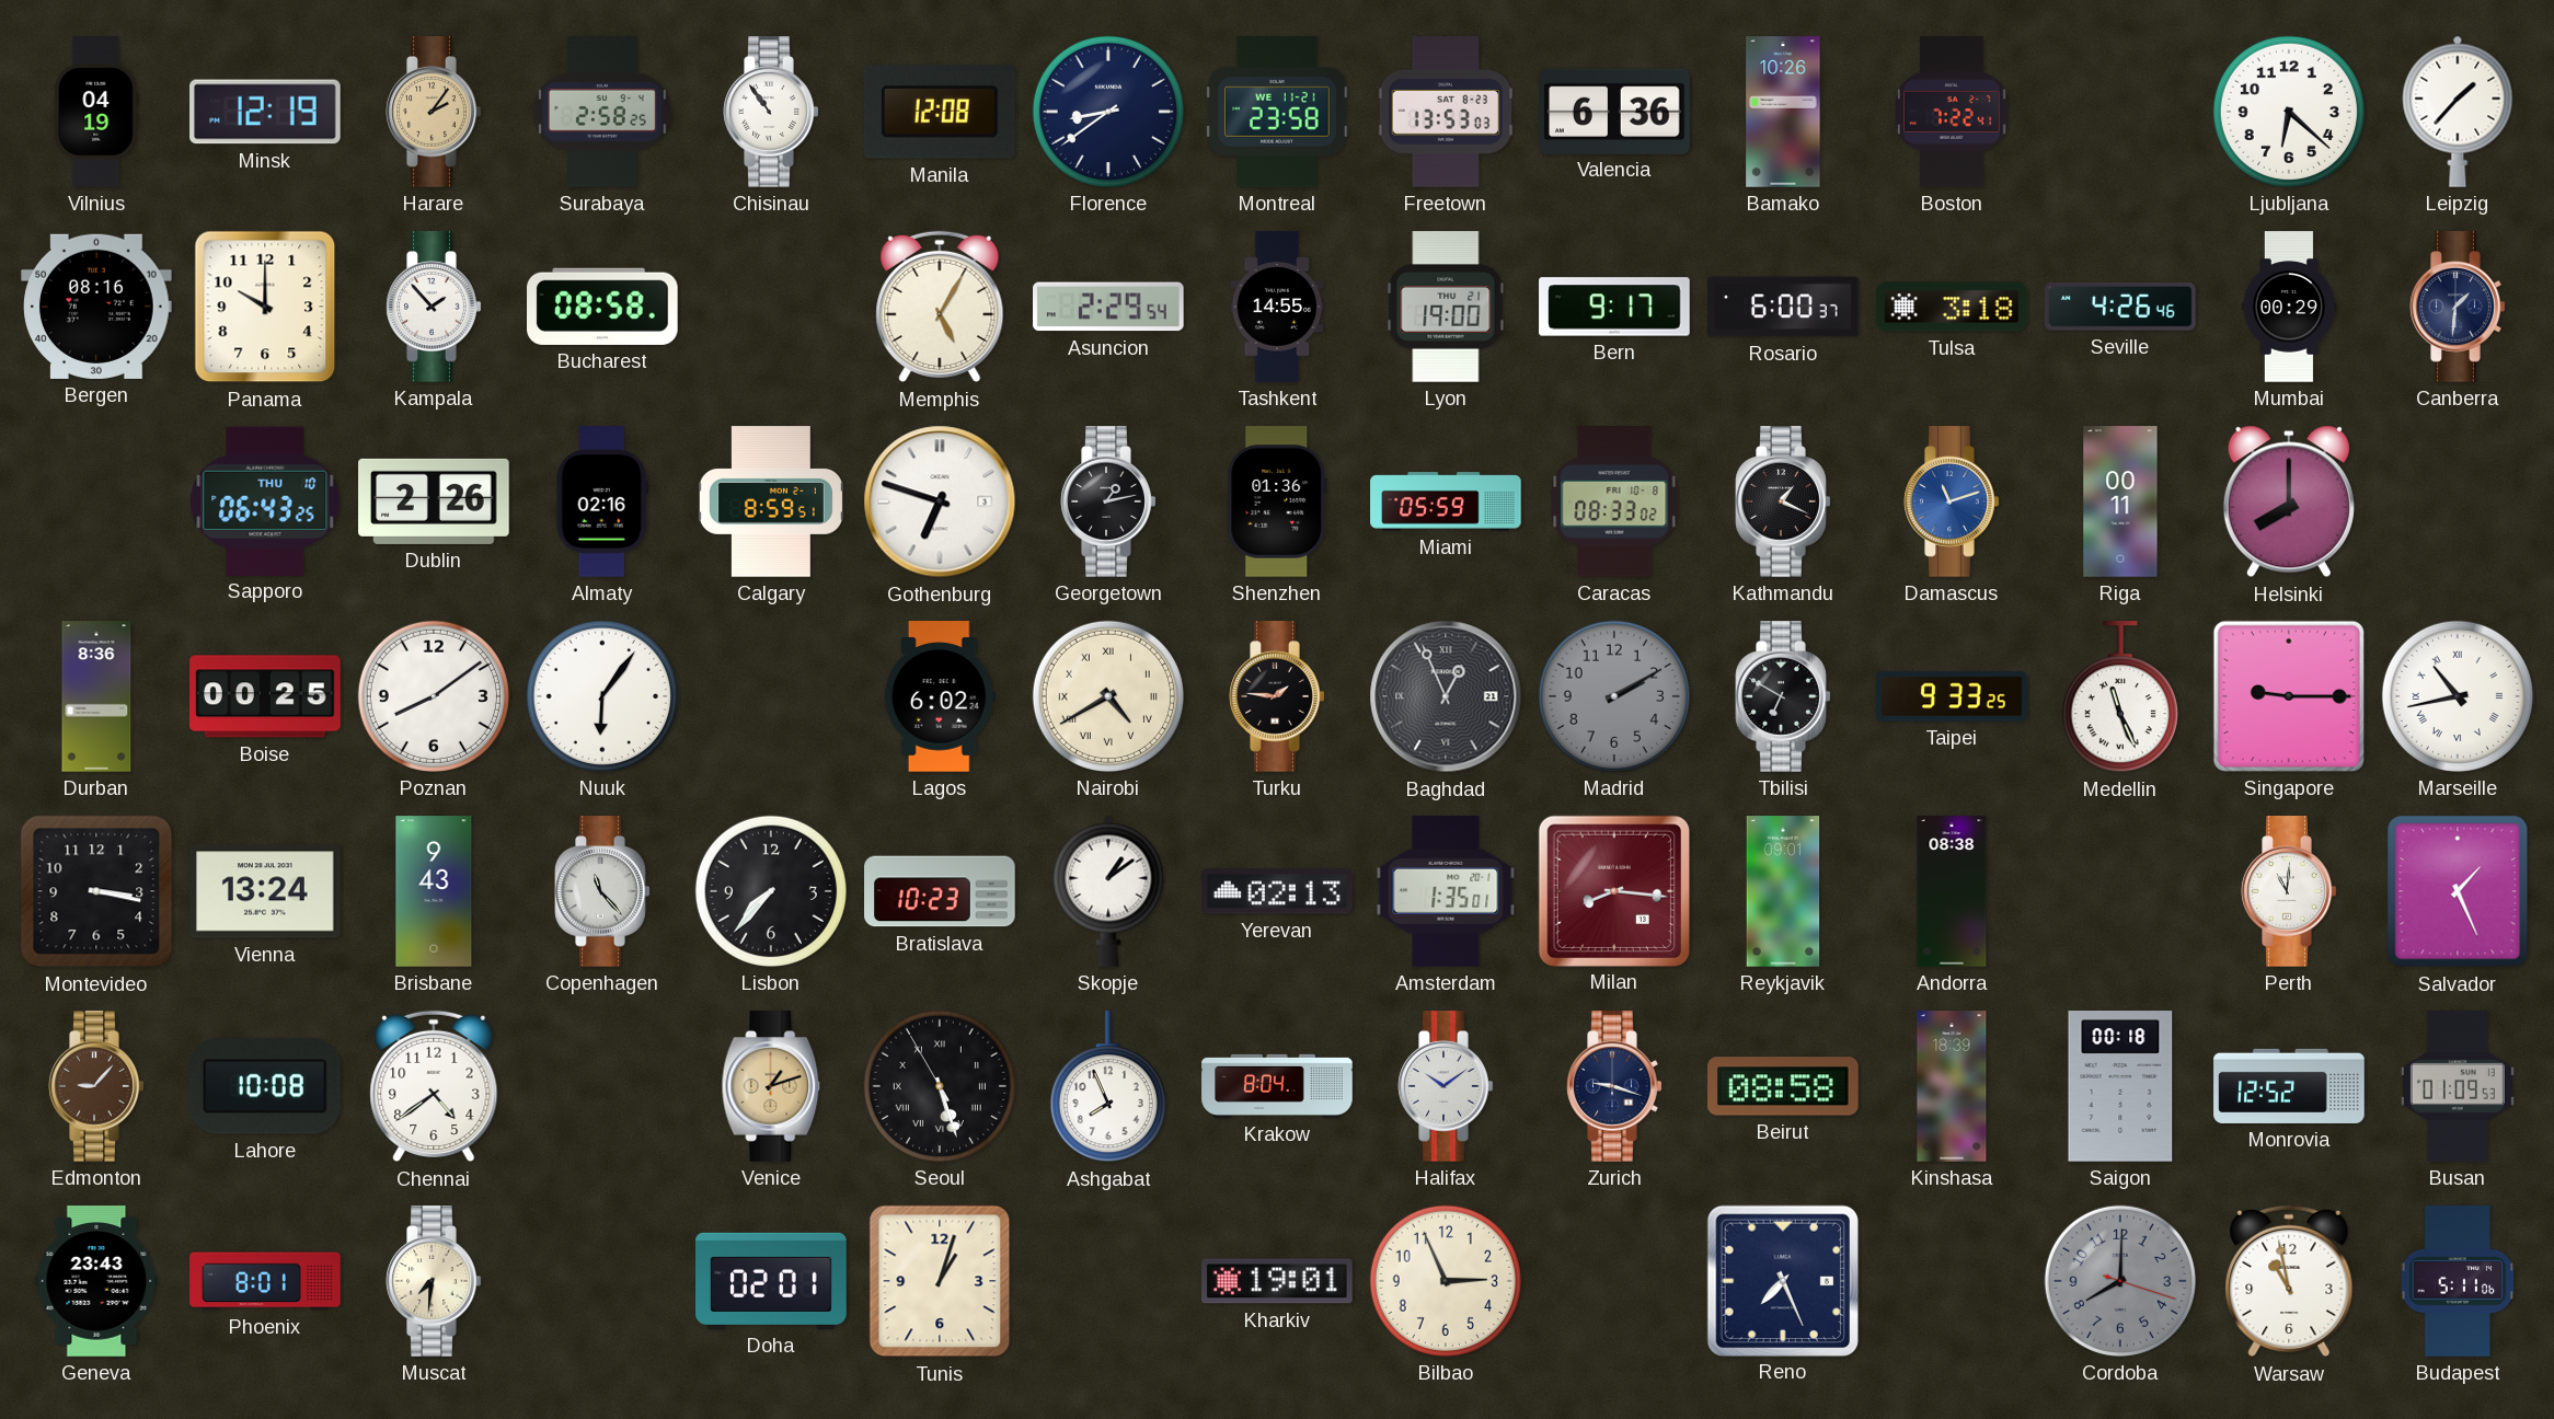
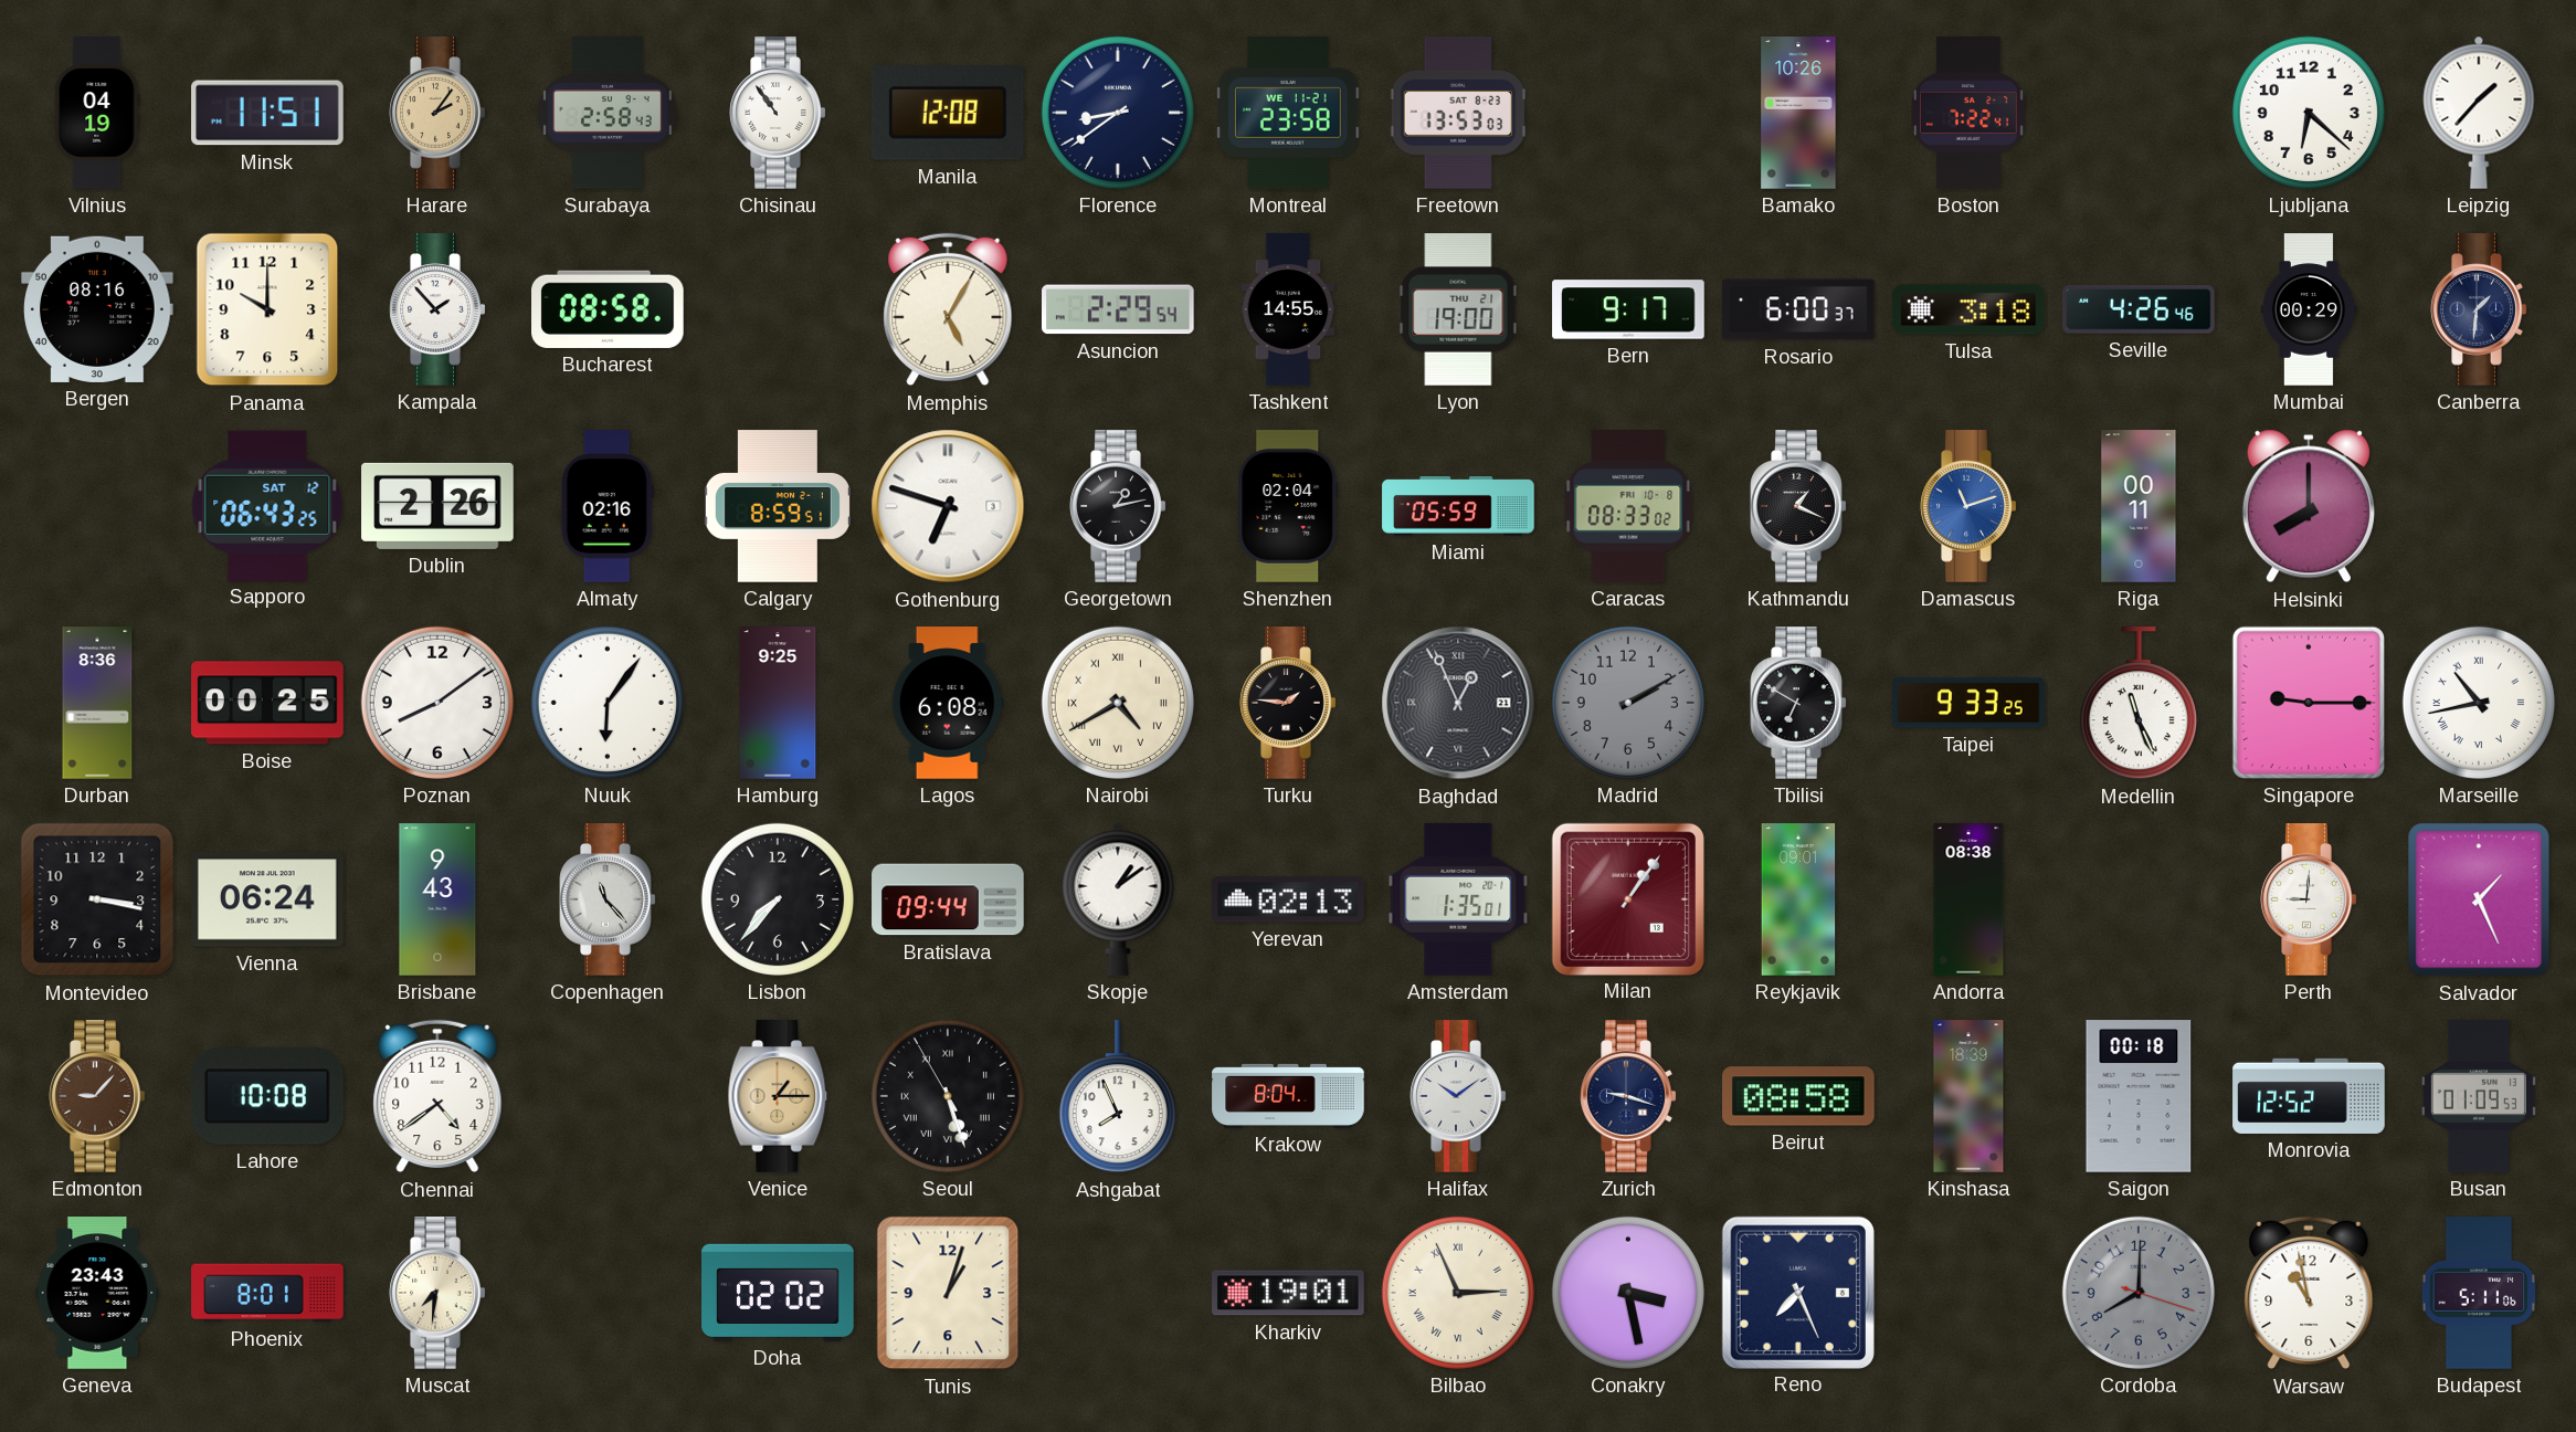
Minsk: 12:19 -> 11:51 (267, 113)
Surabaya: 2:58:25 -> 2:58:43 (608, 113)
Valencia: 6:36 -> none (1615, 111)
Sapporo date: THU 10 -> SAT 12 (267, 505)
Shenzhen: 01:36 -> 02:04 (1288, 506)
Hamburg: none -> 9:25 (778, 703)
Lagos: 6:02 -> 6:08 (948, 703)
Vienna: 13:24 -> 06:24 (268, 899)
Bratislava: 10:23 -> 09:44 (948, 899)
Milan: 8:16 -> 1:06 (1627, 898)
Perth: 11:01 -> 9:01 (2309, 899)
Venice: 1:12 -> 1:15 (778, 1096)
Doha: 02:01 -> 02:02 (778, 1293)
Bilbao numerals: Arabic -> Roman (1458, 1293)
Conakry: none -> 3:28 (1628, 1293)
